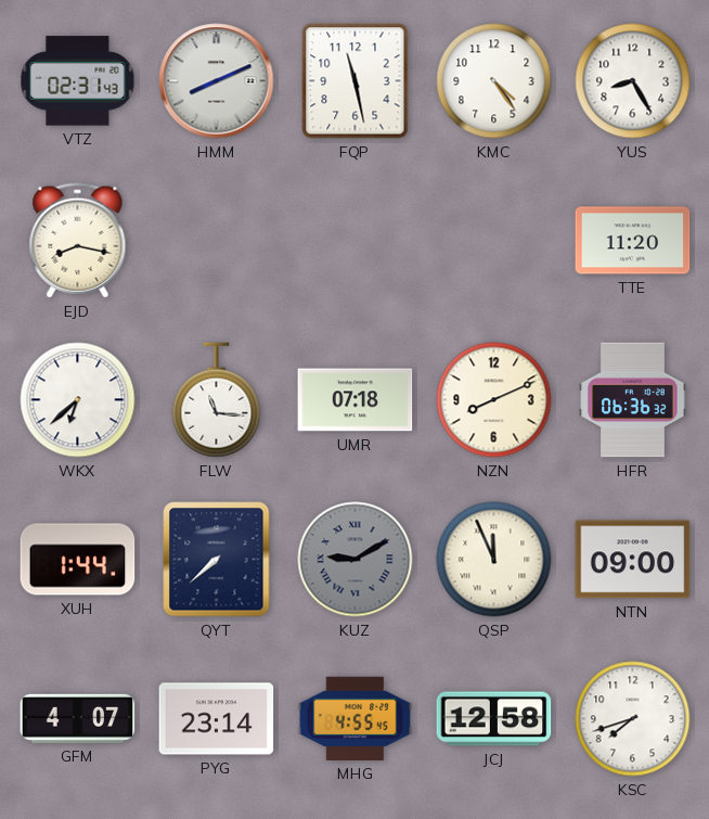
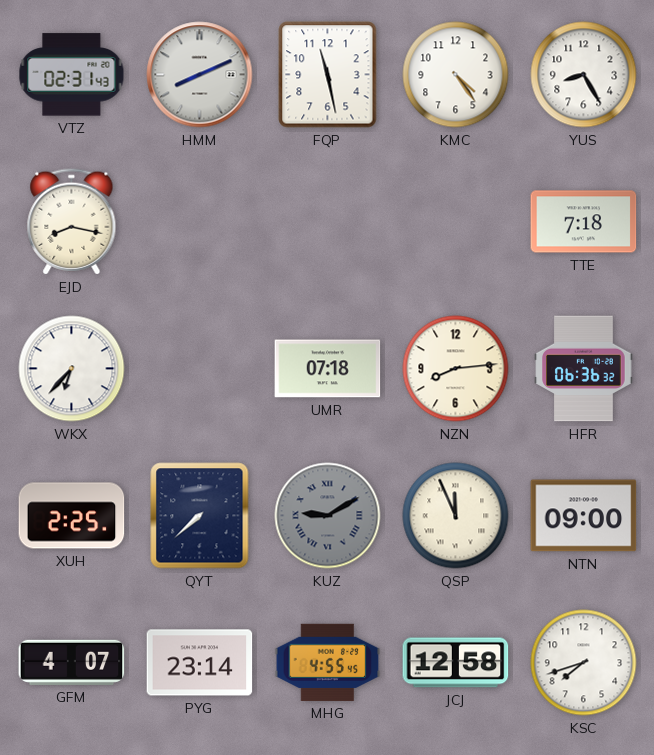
TTE: 11:20 -> 7:18 (584, 222)
WKX: 6:38 -> 6:37 (72, 369)
FLW: 11:16 -> none (217, 400)
NZN: 8:11 -> 8:14 (456, 369)
XUH: 1:44 -> 2:25 (72, 516)
